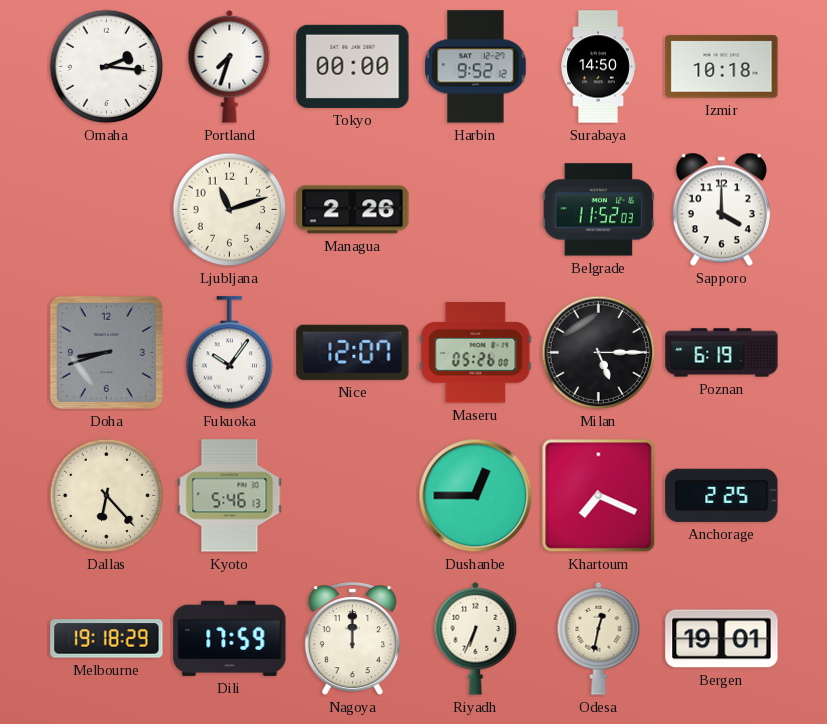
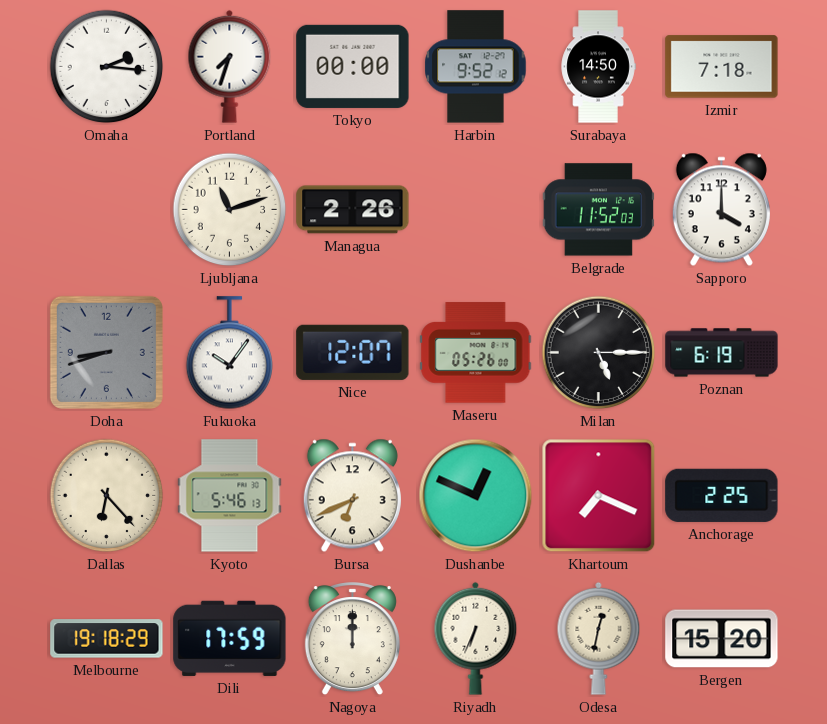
Izmir: 10:18 -> 7:18 (722, 67)
Bursa: none -> 6:41 (352, 496)
Dushanbe: 12:45 -> 12:49 (476, 496)
Bergen: 19:01 -> 15:20 (722, 639)
